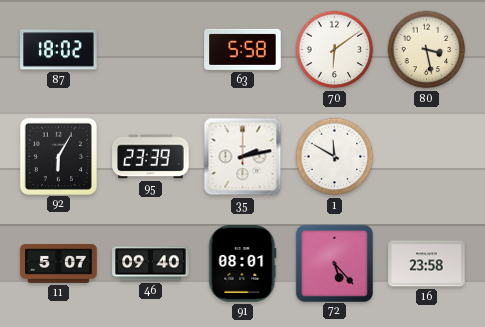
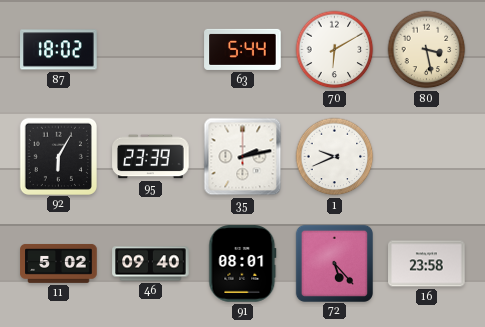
63: 5:58 -> 5:44 (243, 49)
70: 6:09 -> 6:10 (335, 50)
1: 11:50 -> 9:41 (335, 157)
11: 5:07 -> 5:02 (59, 263)
